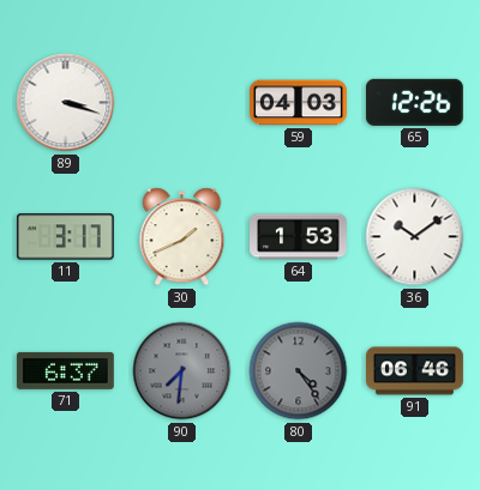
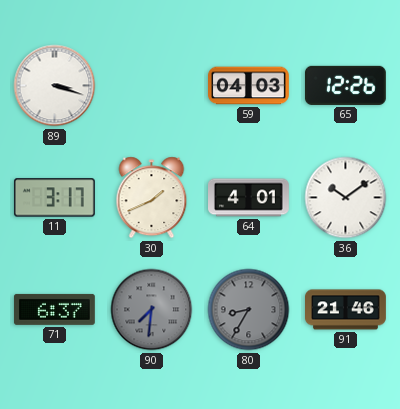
64: 1:53 -> 4:01 (249, 198)
80: 4:24 -> 8:35 (249, 310)
91: 06:46 -> 21:46 (346, 310)
